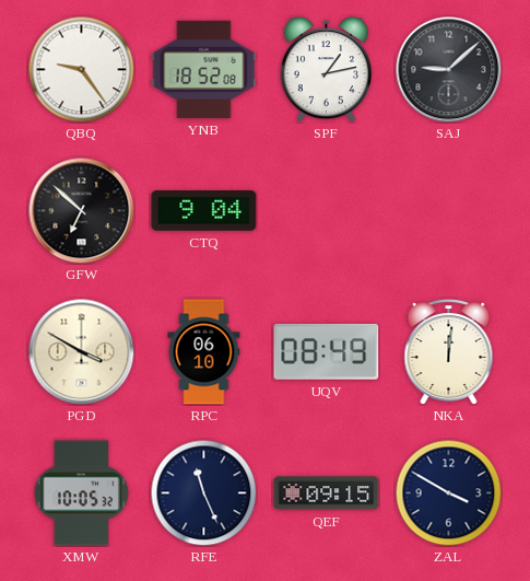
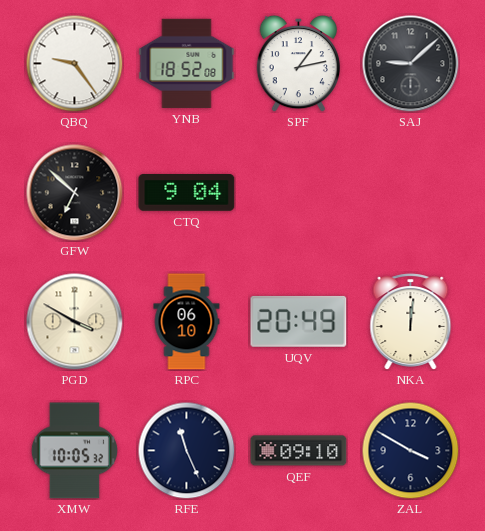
UQV: 08:49 -> 20:49 (299, 321)
QEF: 09:15 -> 09:10 (299, 451)
